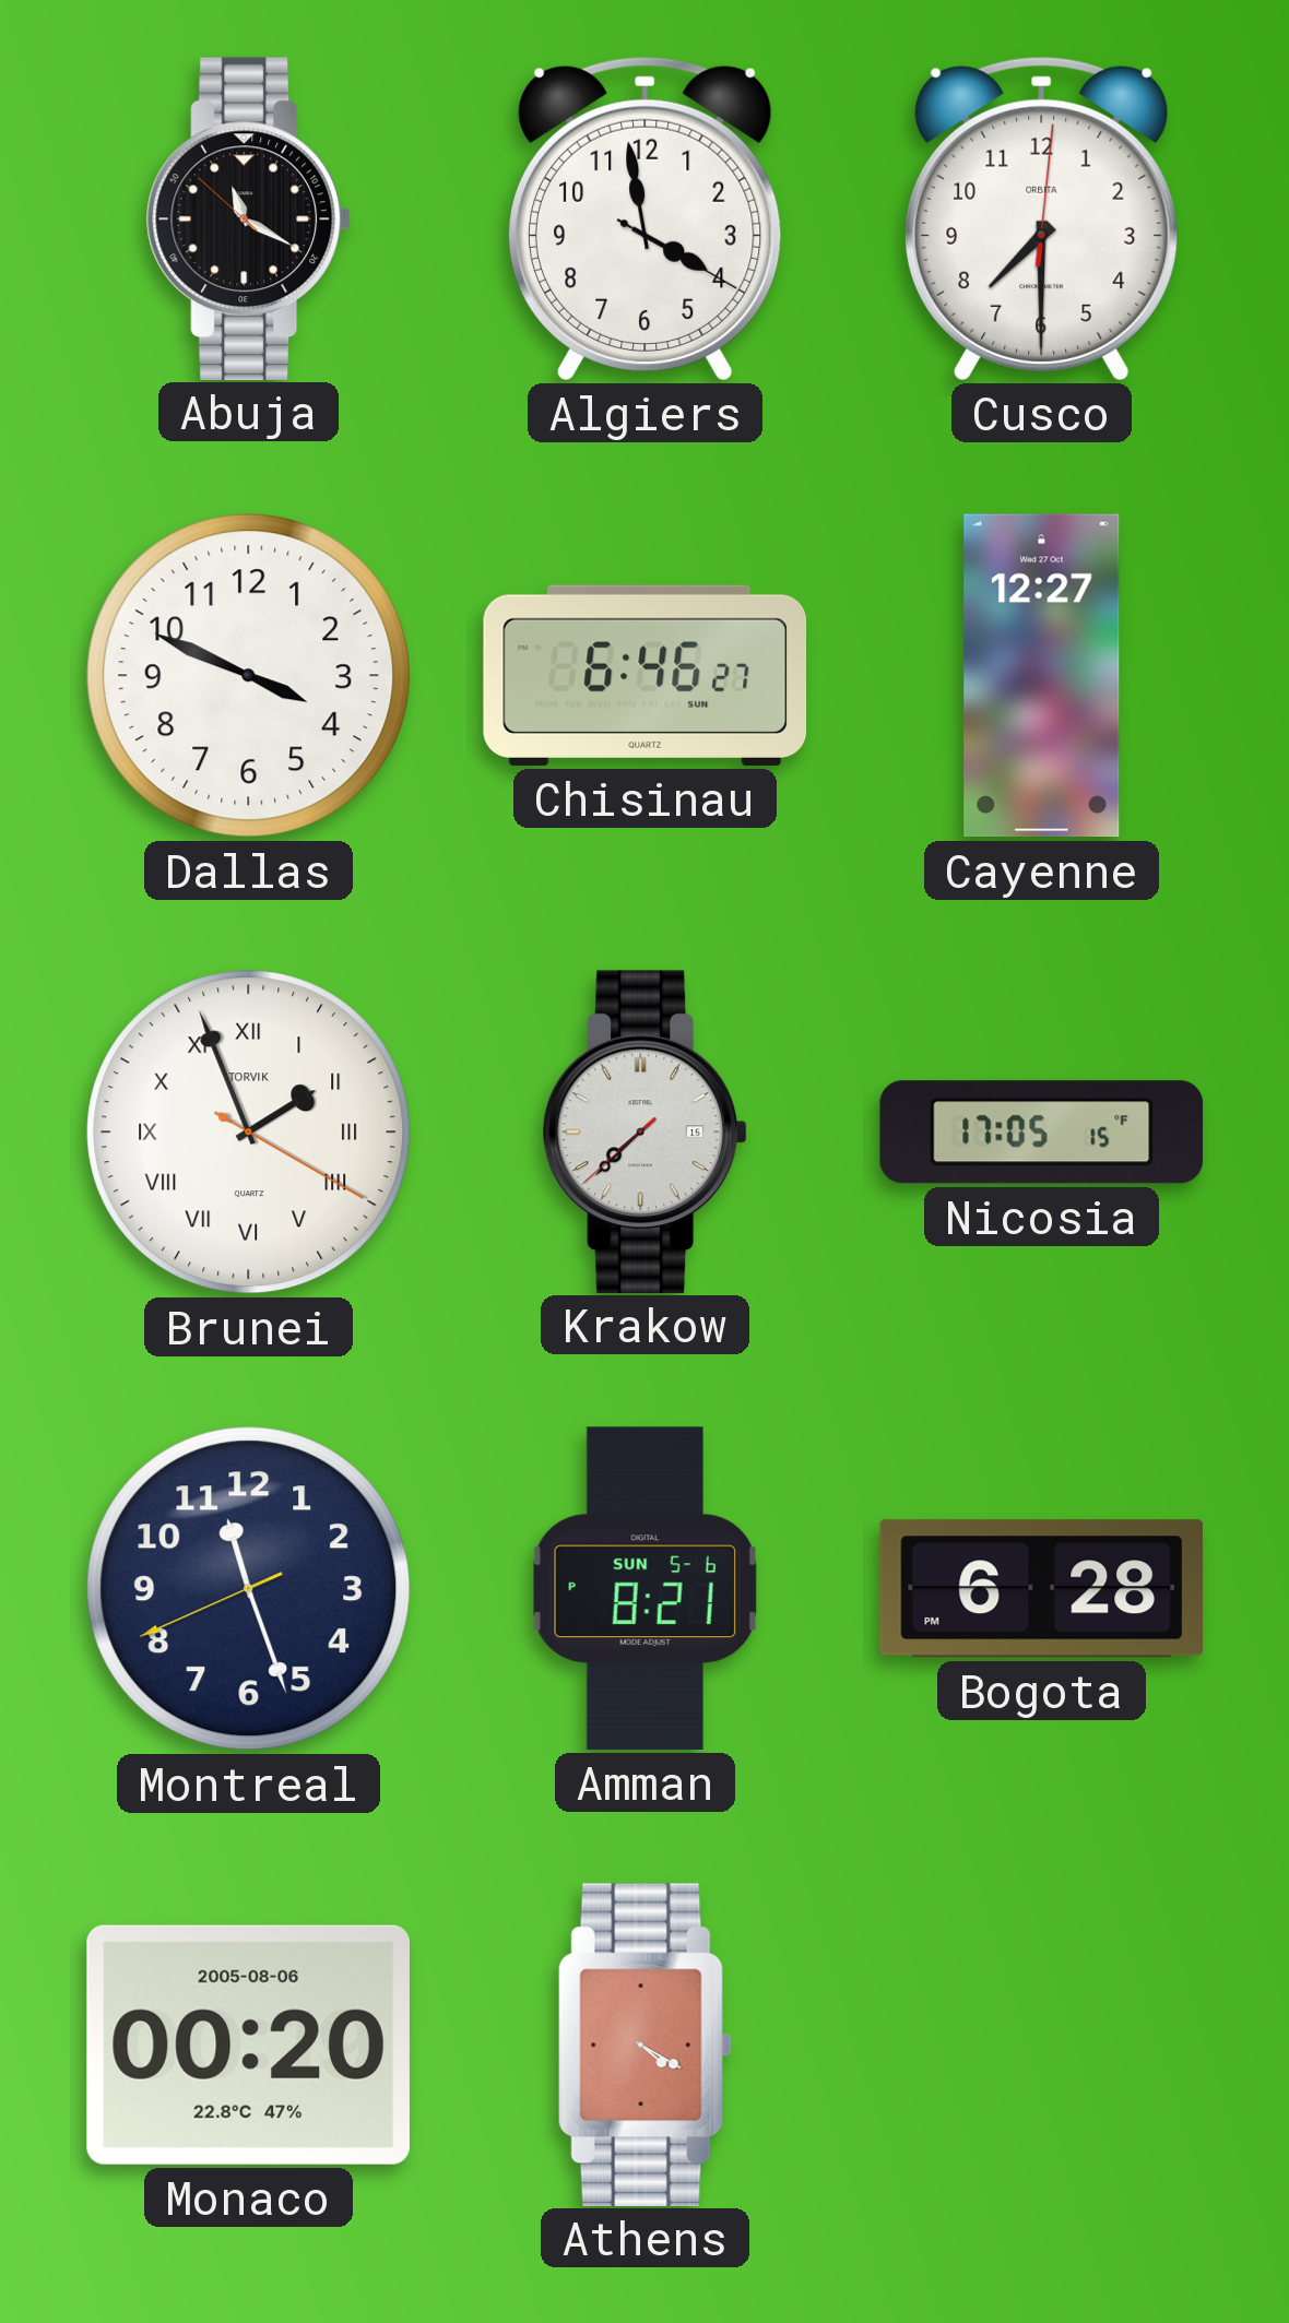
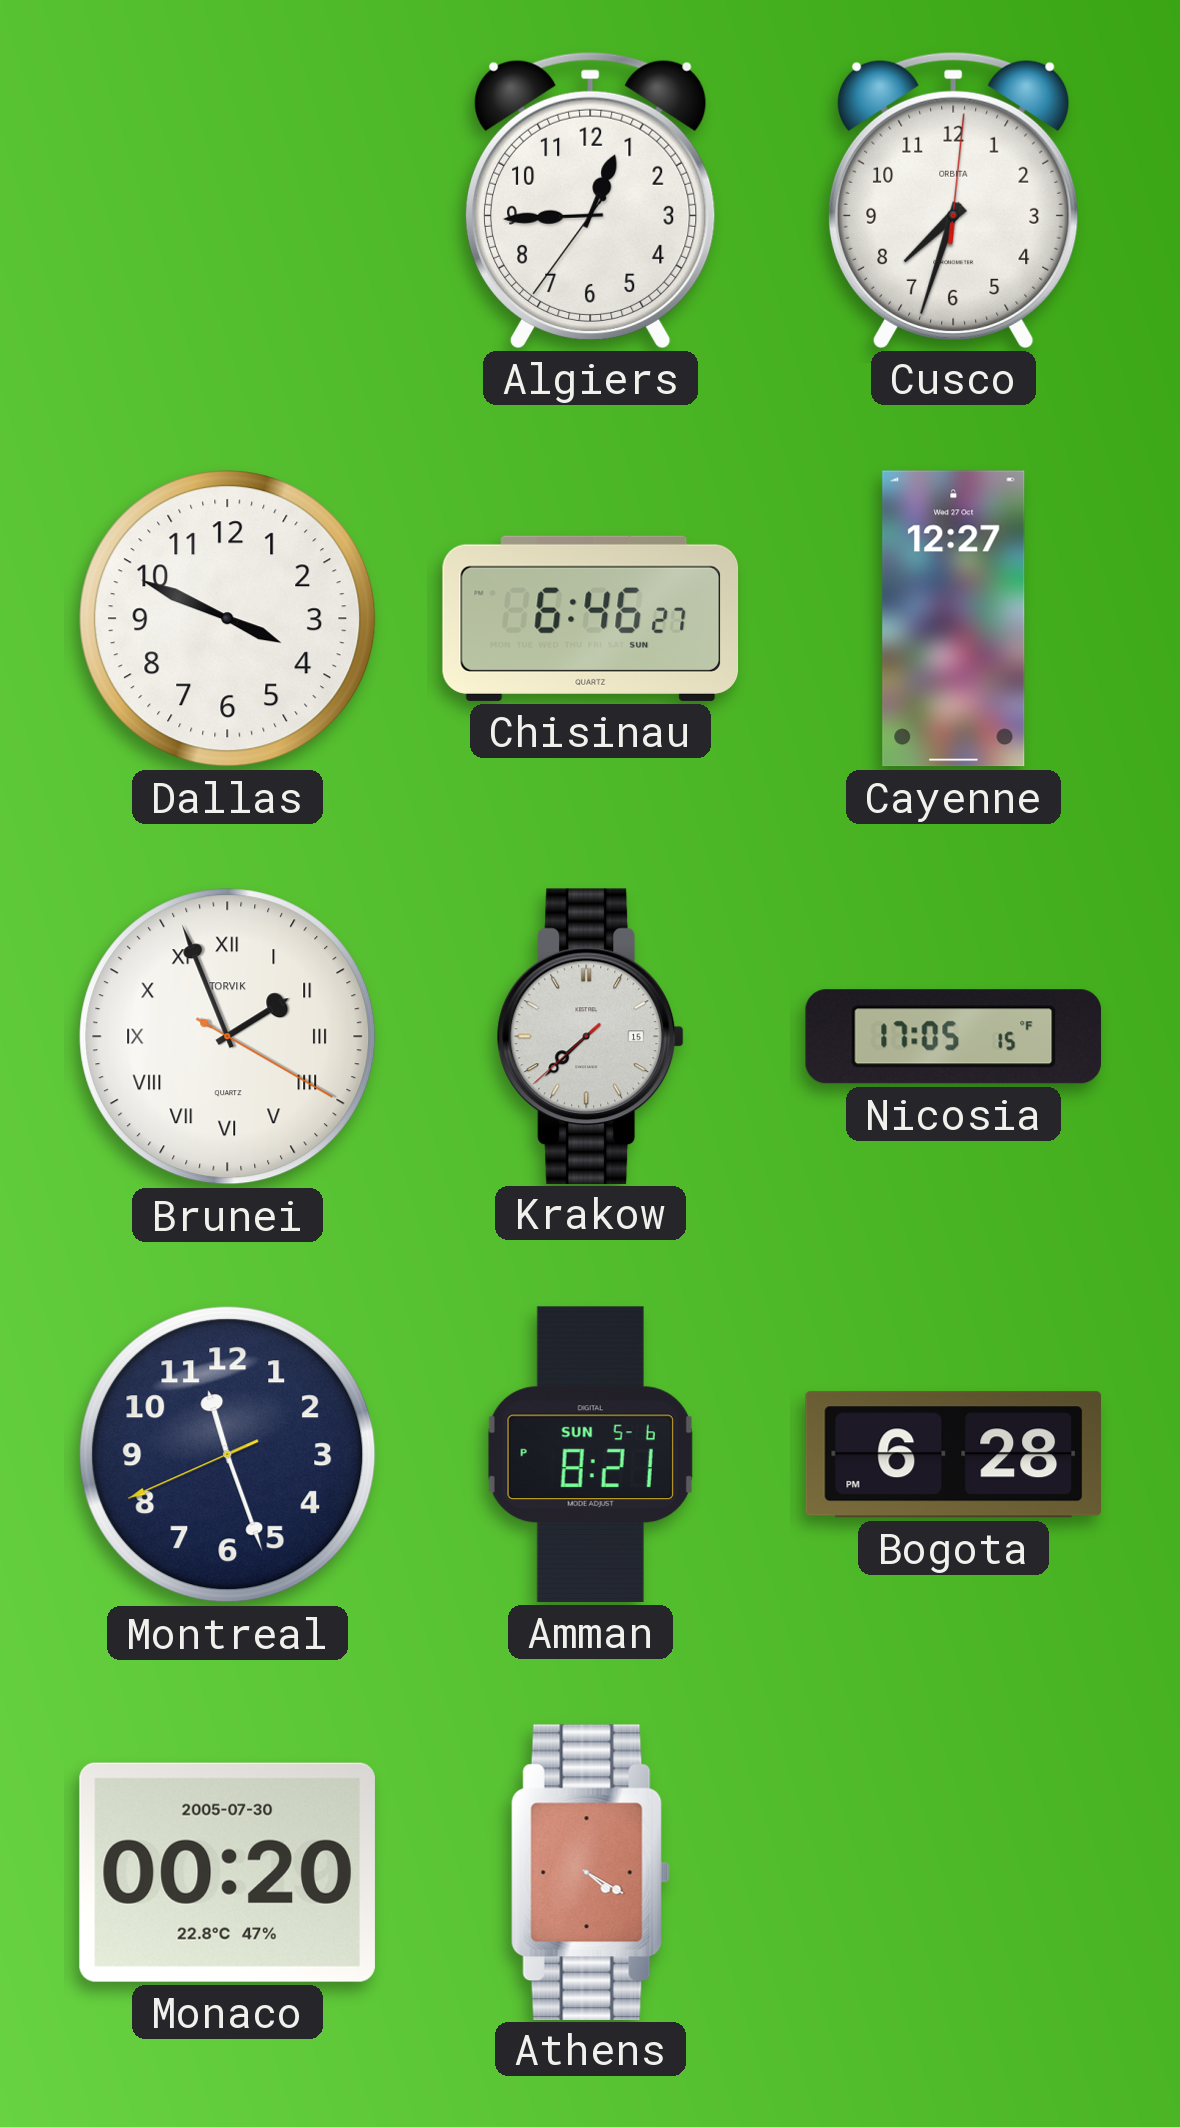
Abuja: 11:19 -> none (249, 218)
Algiers: 3:58 -> 12:44 (590, 200)
Cusco: 7:30 -> 7:33 (953, 200)
Monaco date: 2005-08-06 -> 2005-07-30 (227, 1872)
